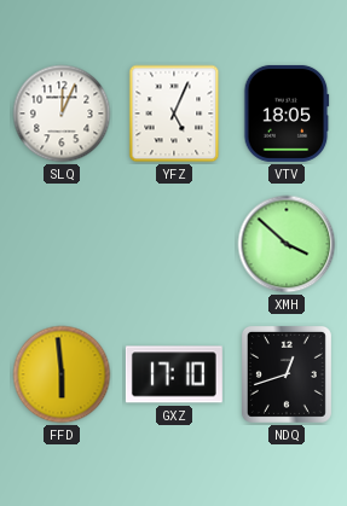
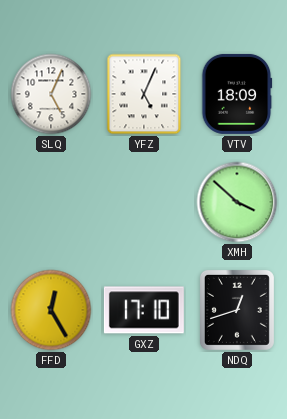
SLQ: 12:04 -> 5:04 (51, 94)
VTV: 18:05 -> 18:09 (237, 94)
FFD: 5:59 -> 12:25 (51, 310)
